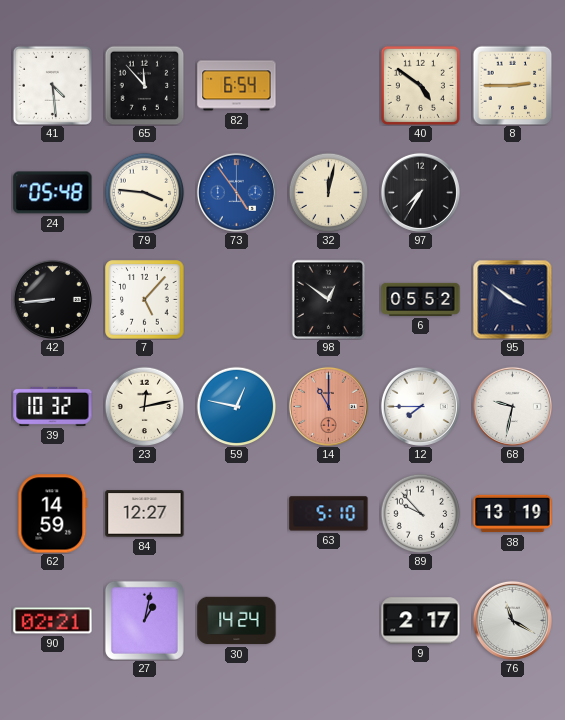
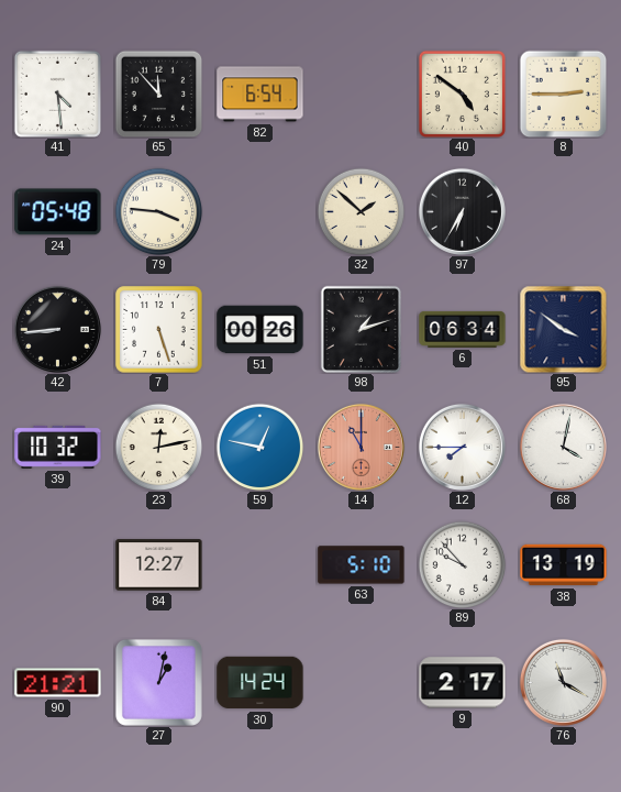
73: 4:54 -> none (236, 192)
32: 12:02 -> 1:52 (361, 211)
97: 7:35 -> 6:35 (462, 211)
7: 5:07 -> 5:27 (159, 330)
51: none -> 00:26 (260, 330)
98: 12:51 -> 1:12 (362, 329)
6: 05:52 -> 06:34 (463, 329)
68: 9:32 -> 4:02 (563, 447)
62: 14:59 -> none (53, 514)
90: 02:21 -> 21:21 (58, 683)
